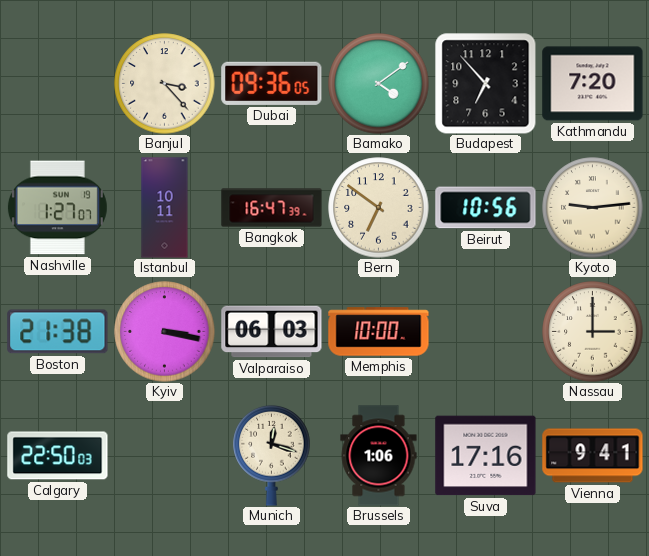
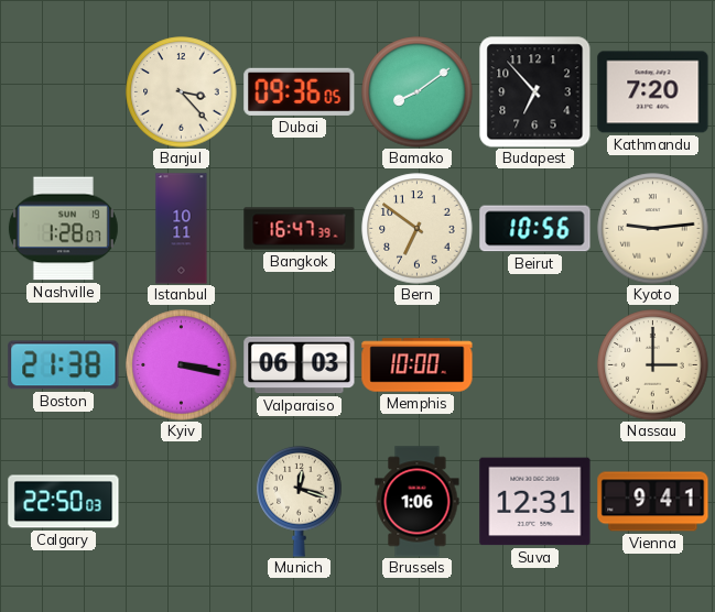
Bamako: 4:09 -> 8:09 (418, 92)
Nashville: 1:27 -> 1:28 (63, 229)
Suva: 17:16 -> 12:31 (535, 502)
